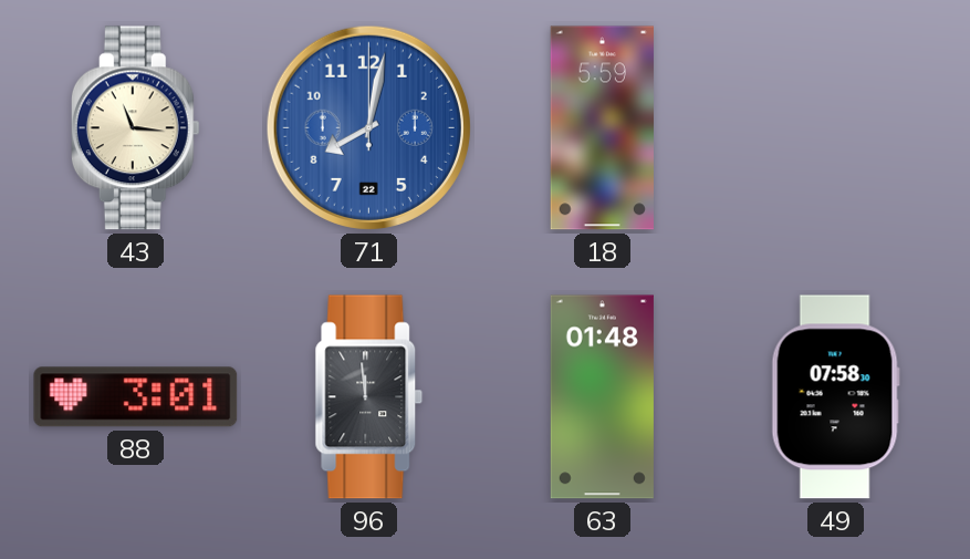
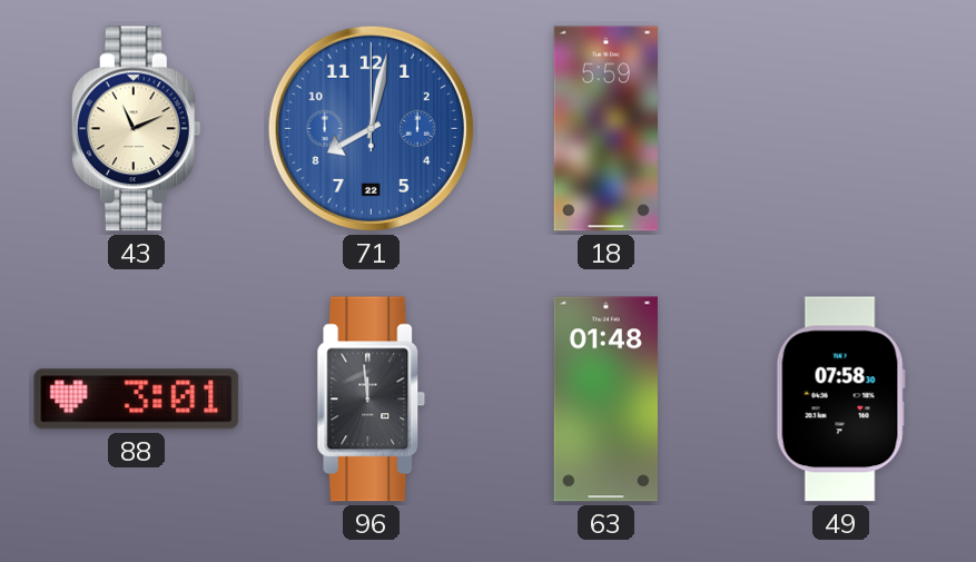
43: 11:16 -> 11:11 (136, 129)
